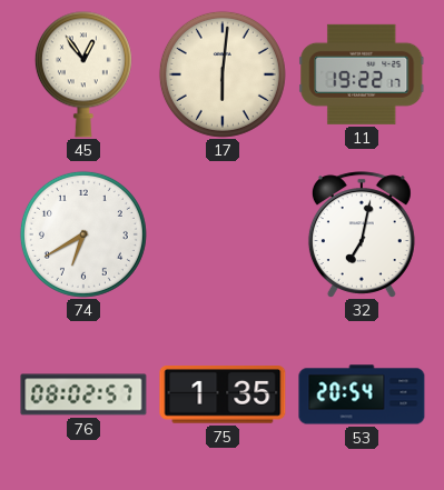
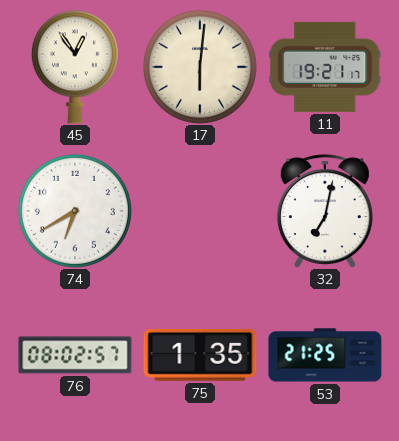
11: 19:22 -> 19:21 (325, 67)
53: 20:54 -> 21:25 (325, 355)
